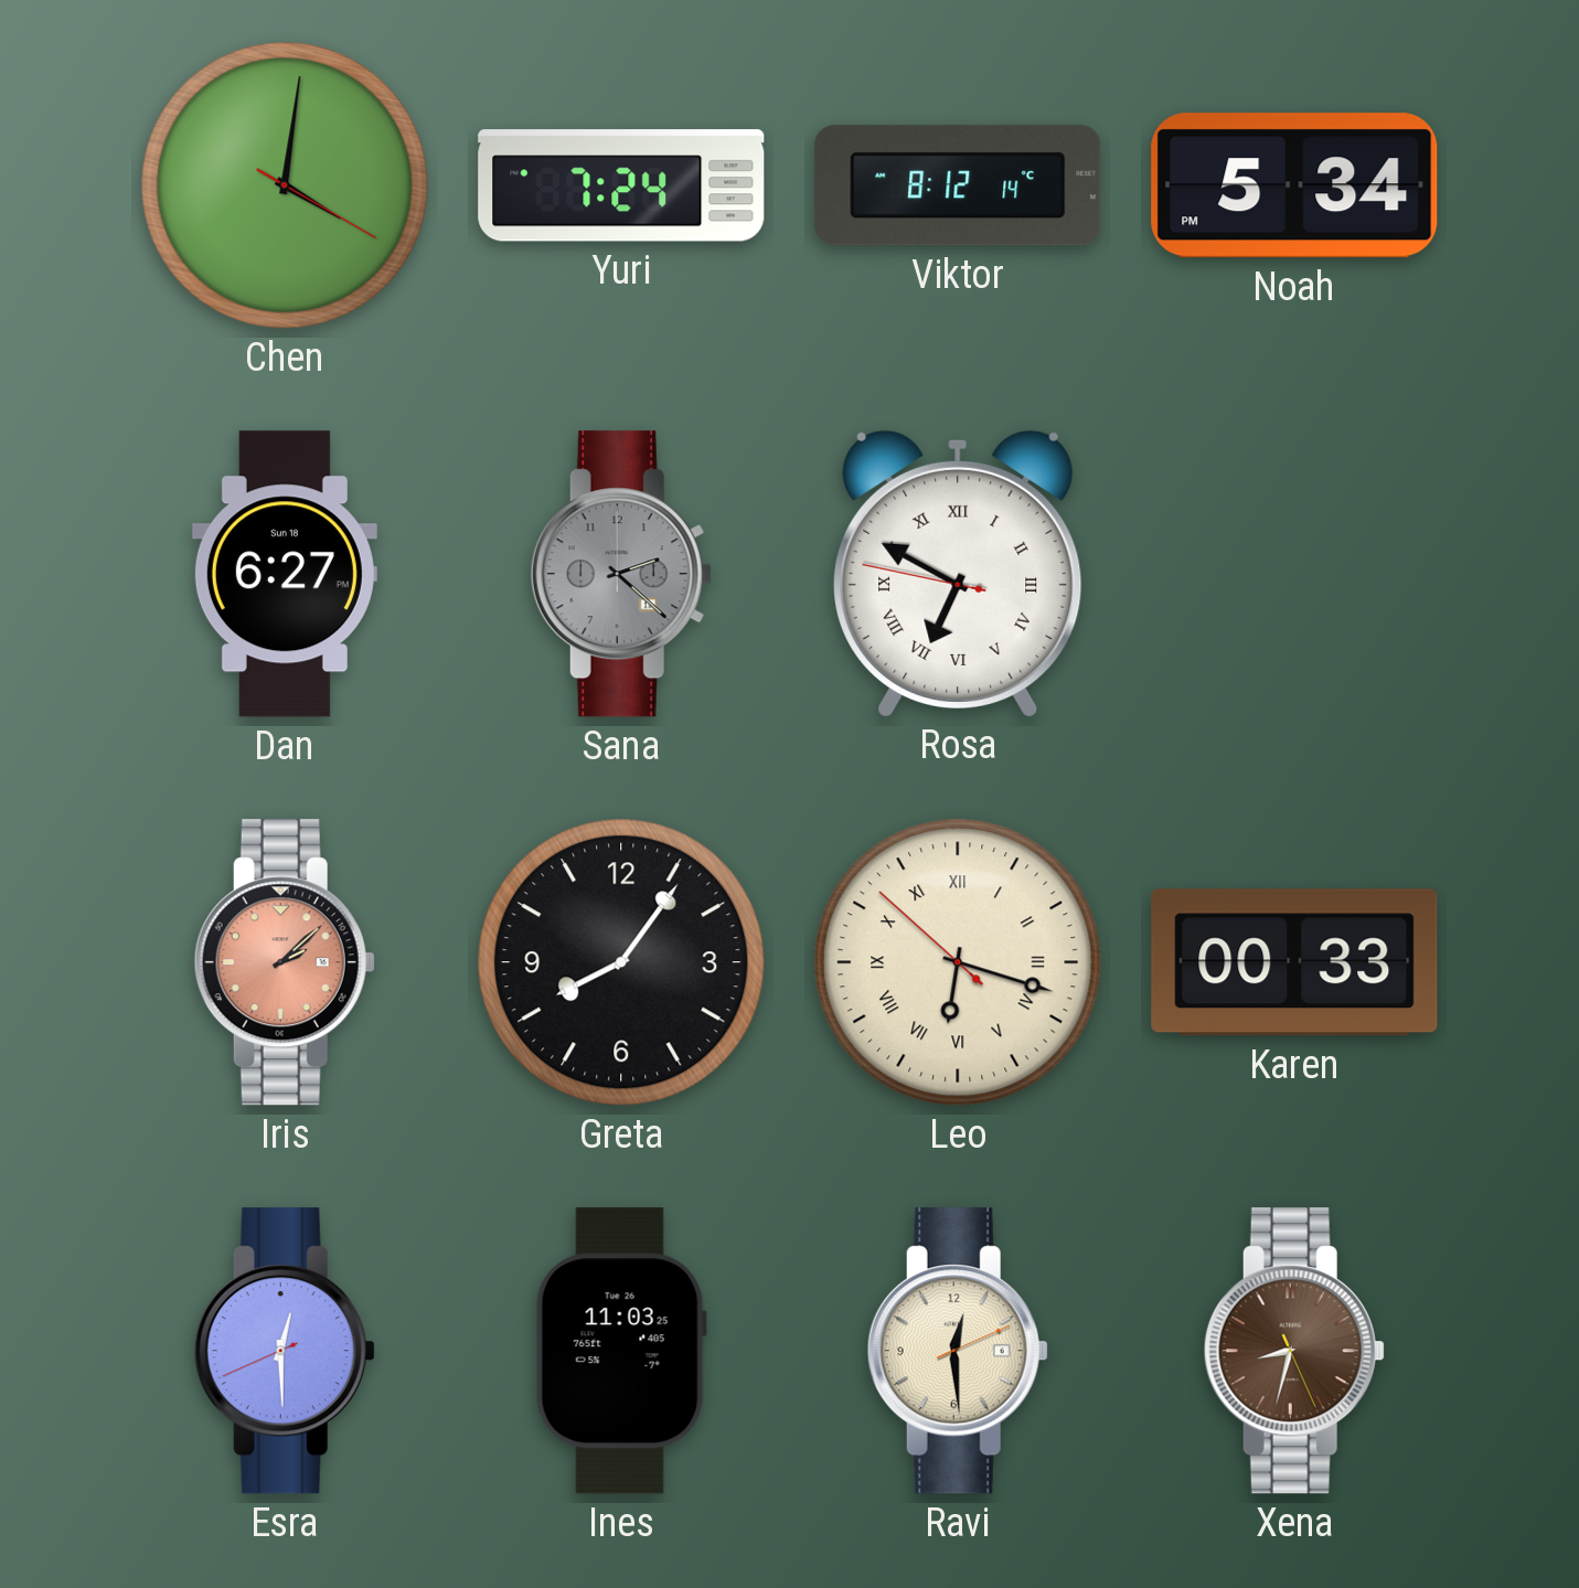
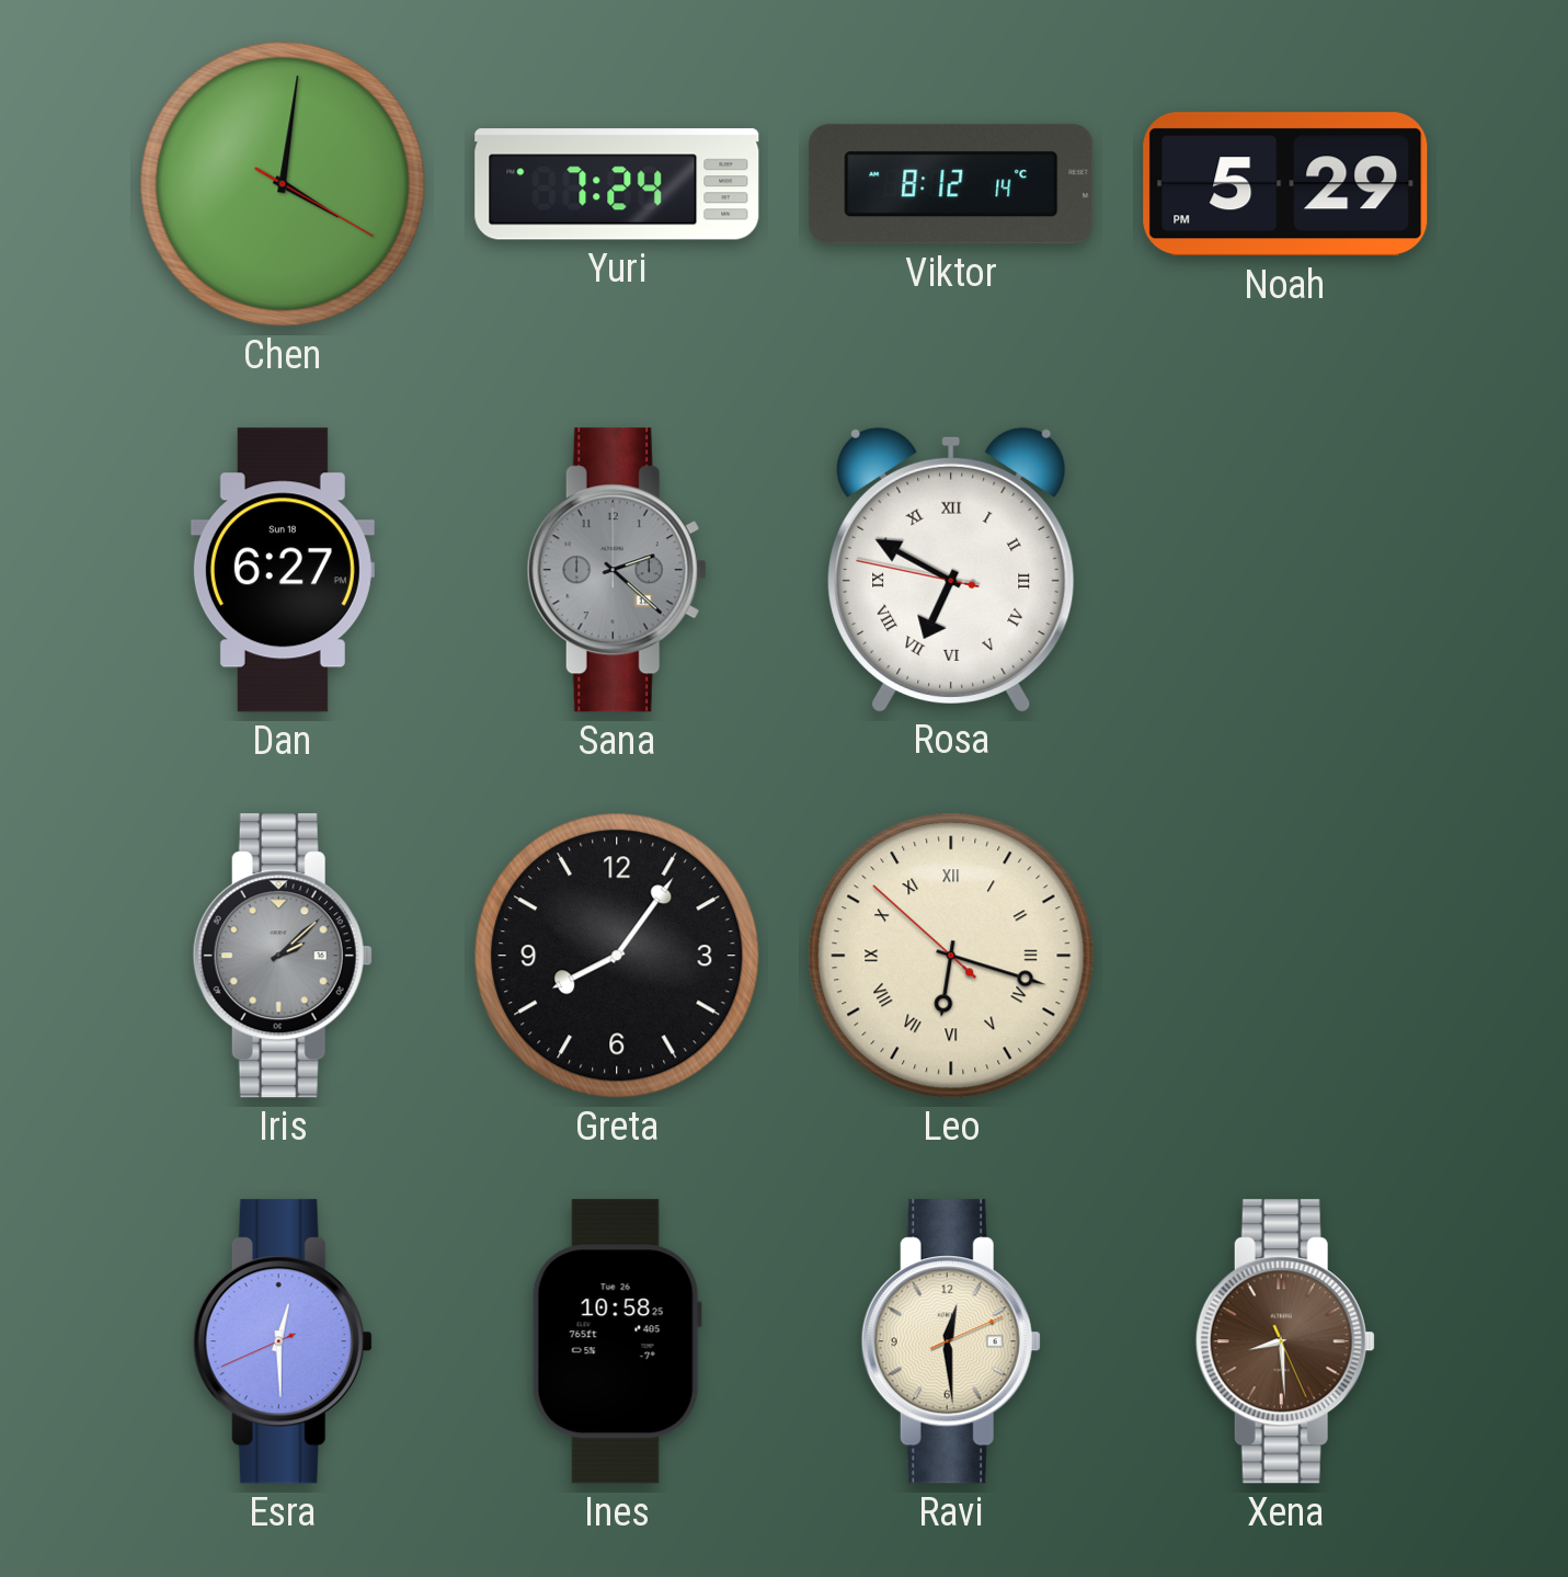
Noah: 5:34 -> 5:29 (1285, 184)
Iris dial: salmon -> grey (283, 956)
Karen: 00:33 -> none (1294, 962)
Ines: 11:03 -> 10:58 (617, 1341)
Xena: 8:32 -> 8:29 (1285, 1341)
